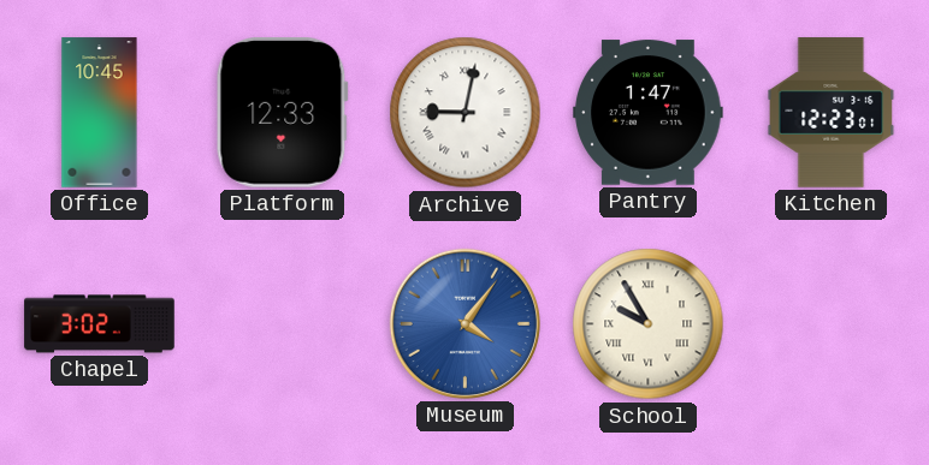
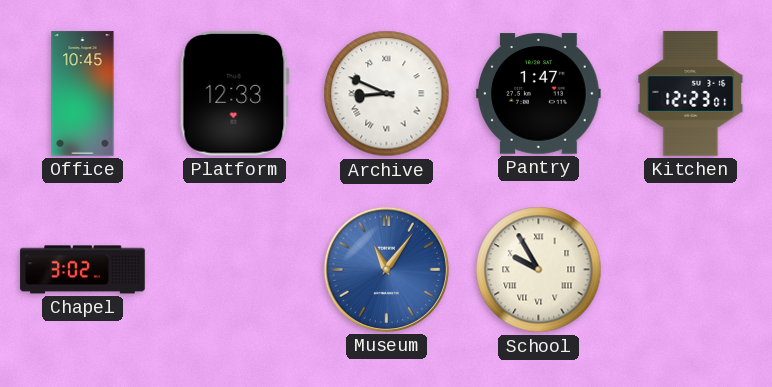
Archive: 9:02 -> 8:49 (387, 94)
Museum: 4:06 -> 11:06 (386, 269)
